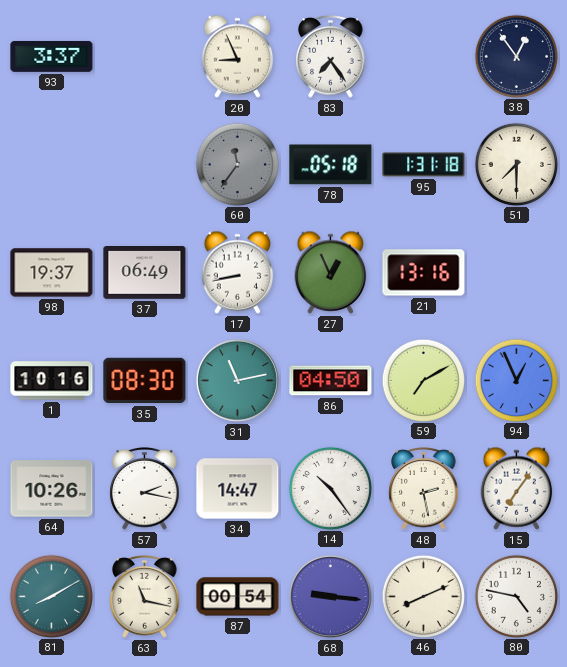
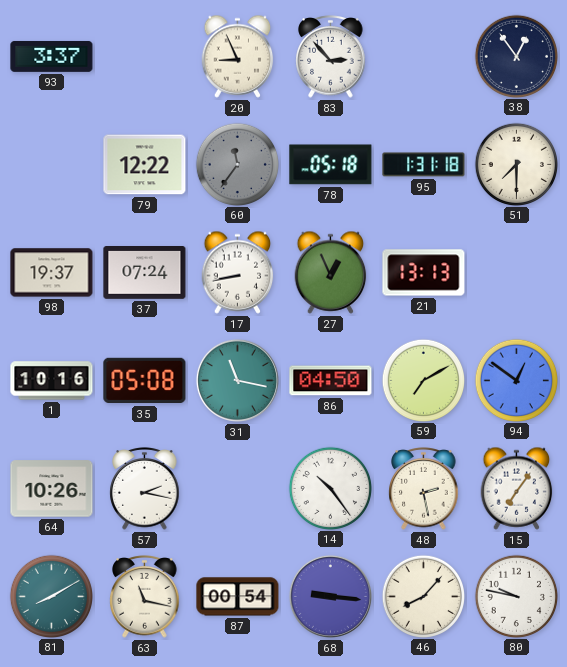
83: 7:24 -> 2:53 (331, 57)
79: none -> 12:22 (145, 165)
37: 06:49 -> 07:24 (145, 273)
21: 13:16 -> 13:13 (424, 273)
35: 08:30 -> 05:08 (145, 381)
31: 11:13 -> 11:17 (237, 380)
94: 12:56 -> 12:51 (516, 380)
34: 14:47 -> none (238, 489)
46: 8:11 -> 8:07 (423, 596)
80: 4:47 -> 9:47 (516, 596)
